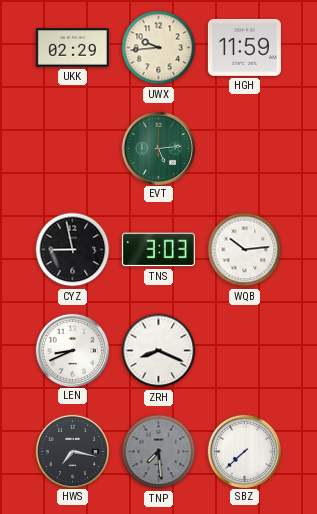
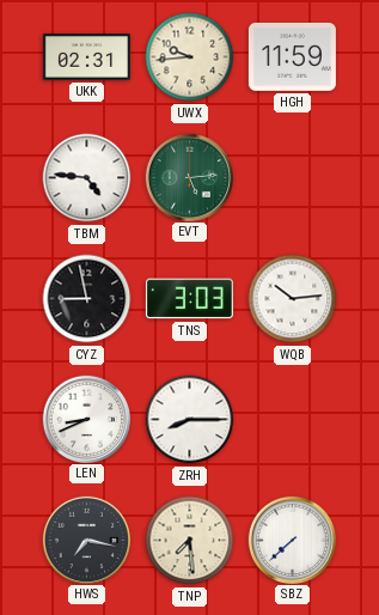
UKK: 02:29 -> 02:31 (86, 57)
TBM: none -> 4:46 (87, 178)
ZRH: 8:19 -> 8:15 (190, 420)
TNP dial: grey -> cream (190, 541)
